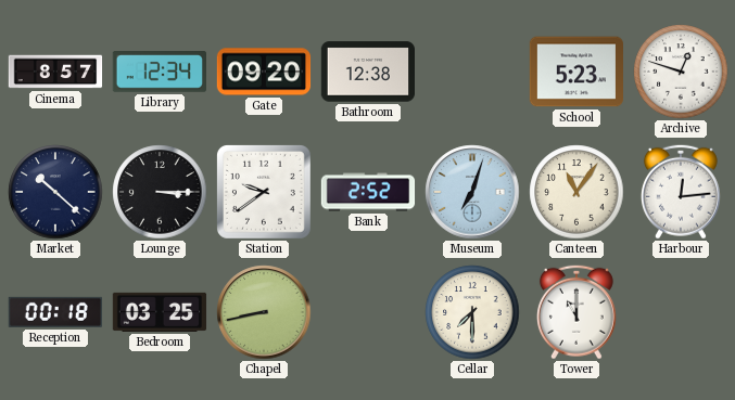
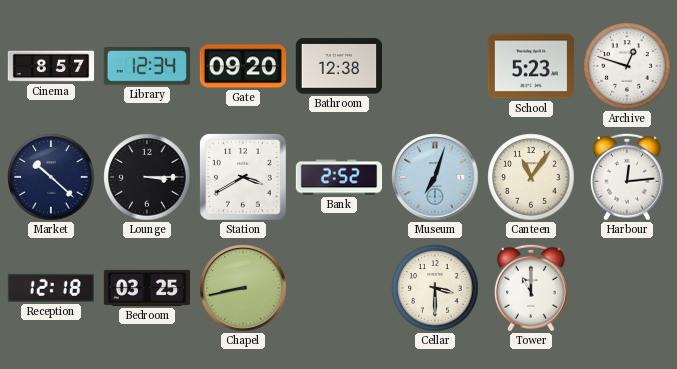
Station: 9:39 -> 3:40 (243, 177)
Reception: 00:18 -> 12:18 (50, 288)
Cellar: 7:30 -> 3:30 (435, 288)
